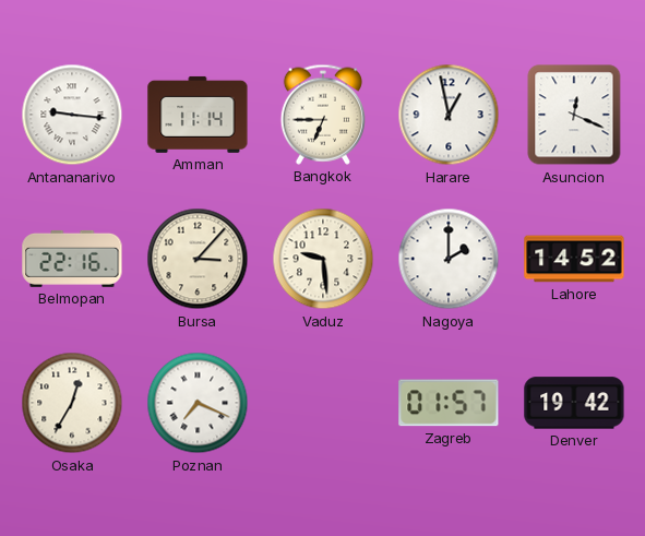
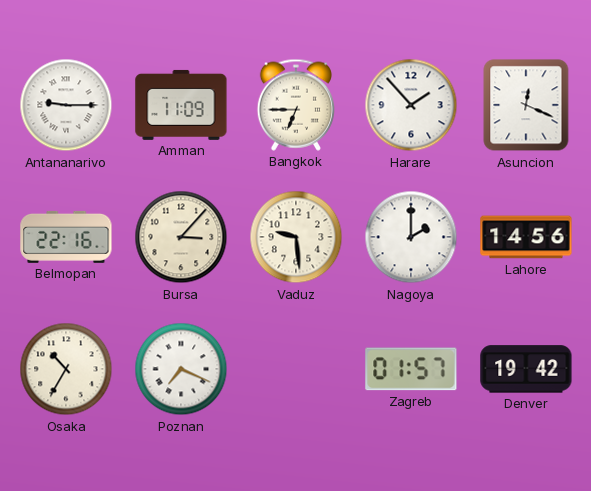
Antananarivo: 9:16 -> 9:15 (66, 105)
Amman: 11:14 -> 11:09 (181, 105)
Harare: 12:58 -> 1:53 (411, 105)
Lahore: 14:52 -> 14:56 (526, 237)
Osaka: 12:35 -> 10:35 (66, 369)
